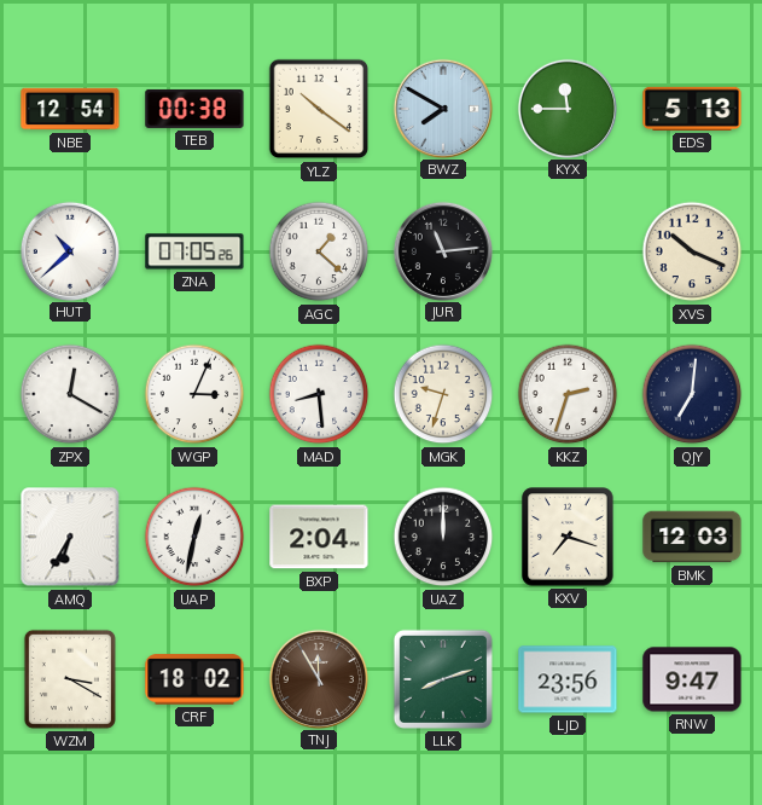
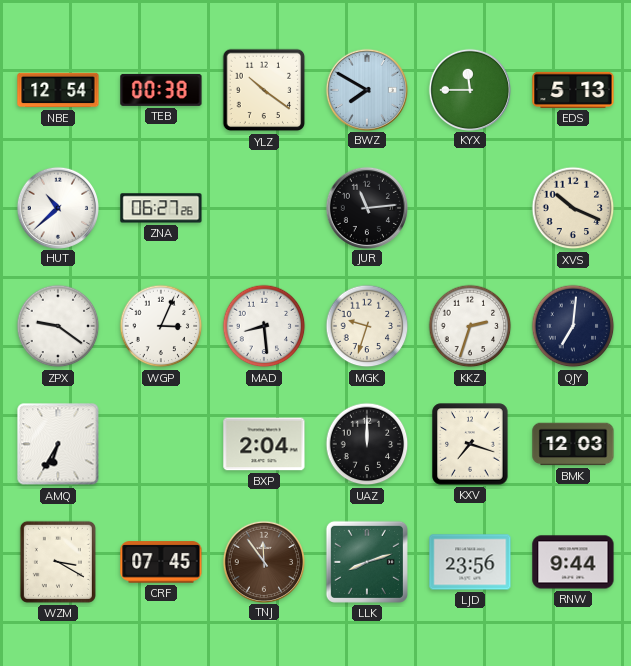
ZNA: 07:05 -> 06:27 (161, 208)
AGC: 1:22 -> none (319, 251)
ZPX: 12:20 -> 9:21 (58, 326)
UAP: 12:32 -> none (194, 537)
CRF: 18:02 -> 07:45 (161, 562)
TNJ: 11:55 -> 11:54 (263, 561)
RNW: 9:47 -> 9:44 (573, 562)
